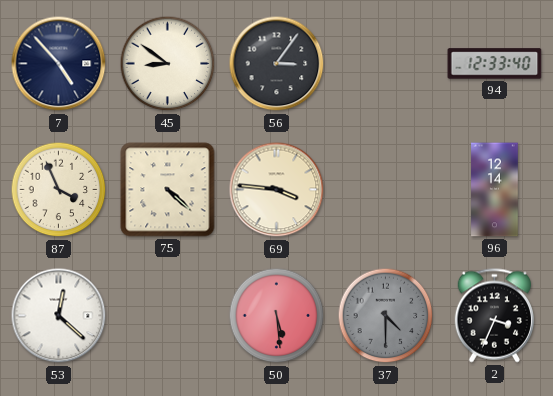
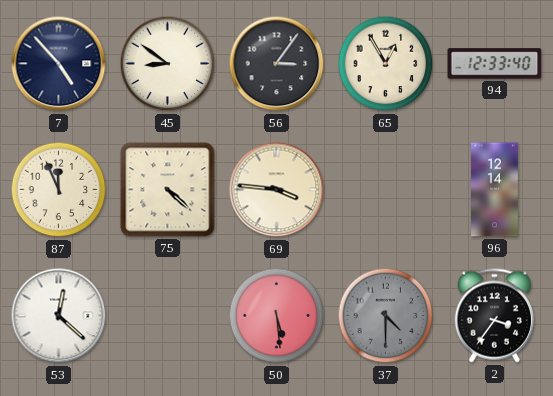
65: none -> 12:55 (386, 64)
87: 3:56 -> 11:56 (59, 190)
2: 3:34 -> 3:36 (494, 316)
